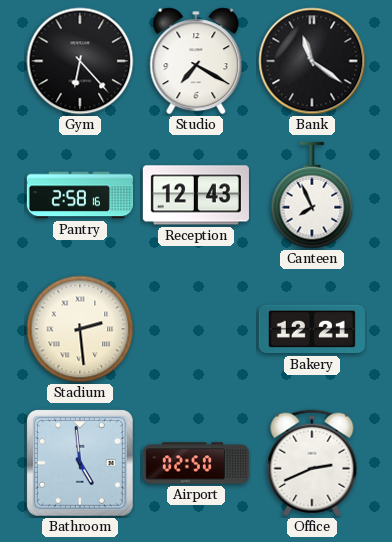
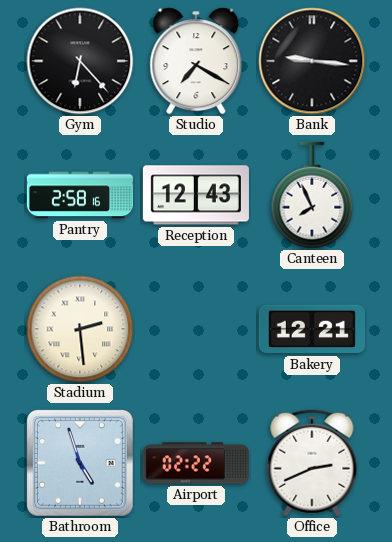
Bank: 11:21 -> 9:16 (312, 61)
Bathroom: 4:59 -> 4:57 (80, 463)
Airport: 02:50 -> 02:22 (196, 463)
